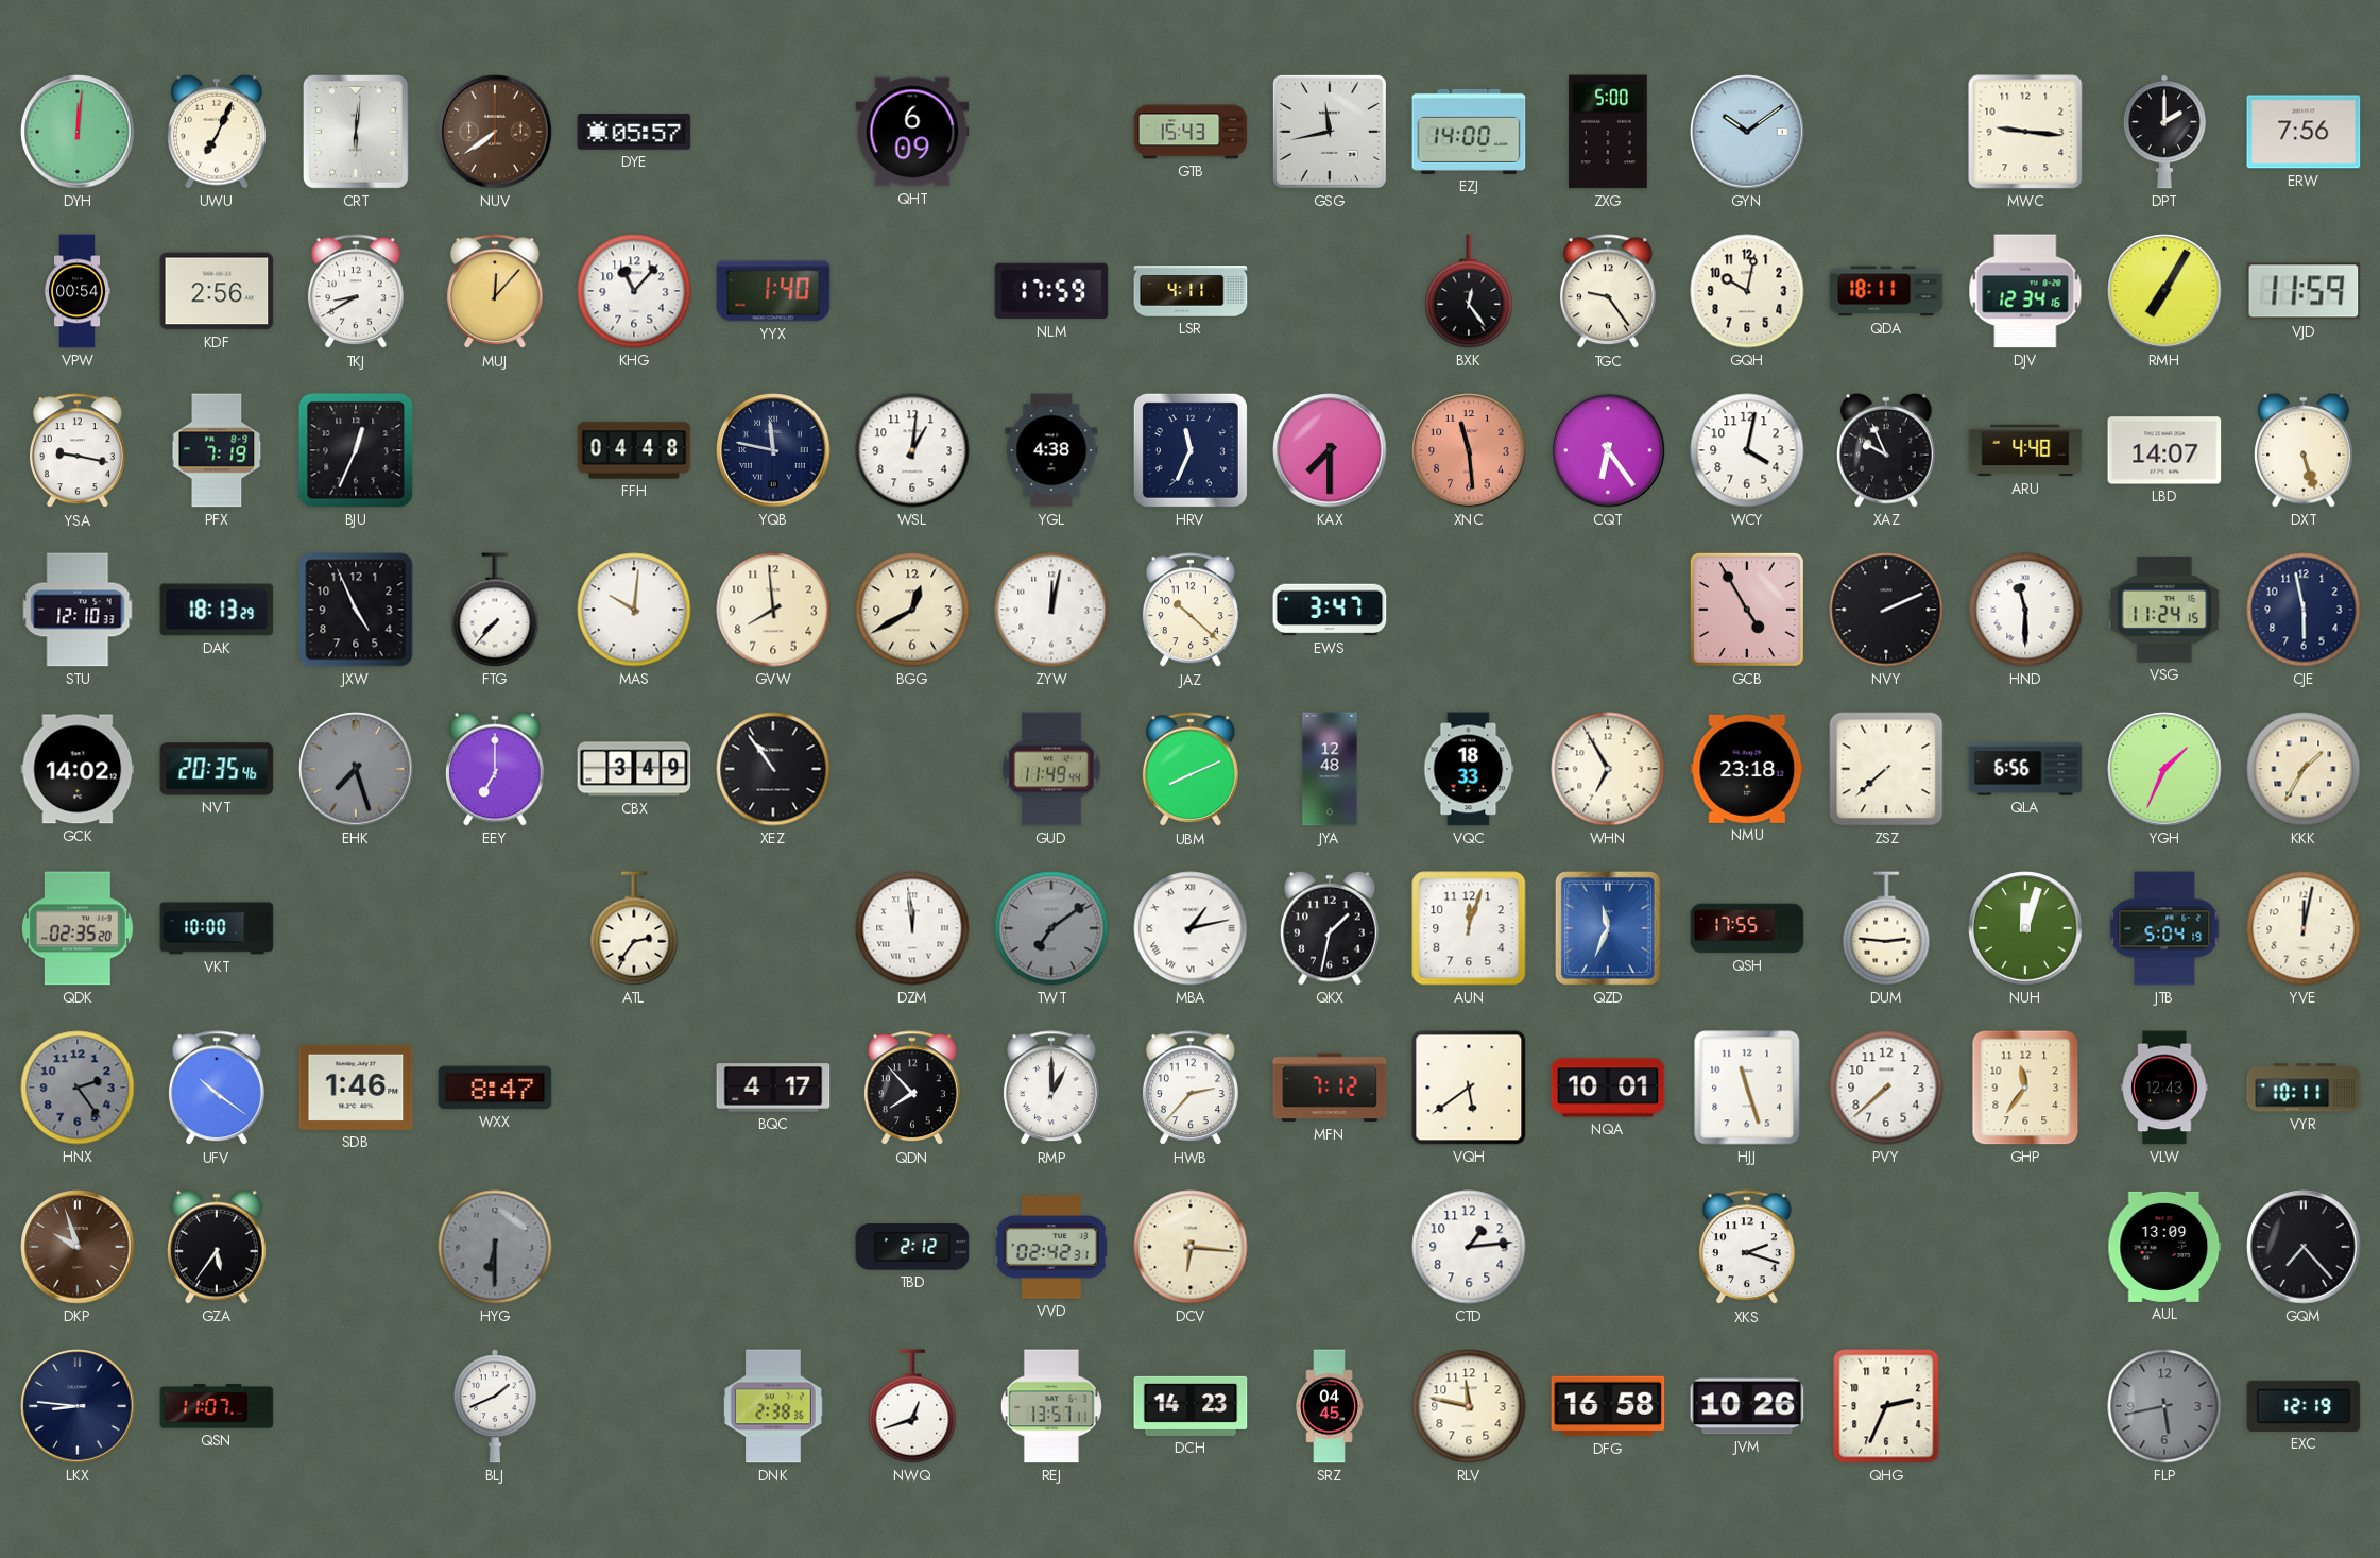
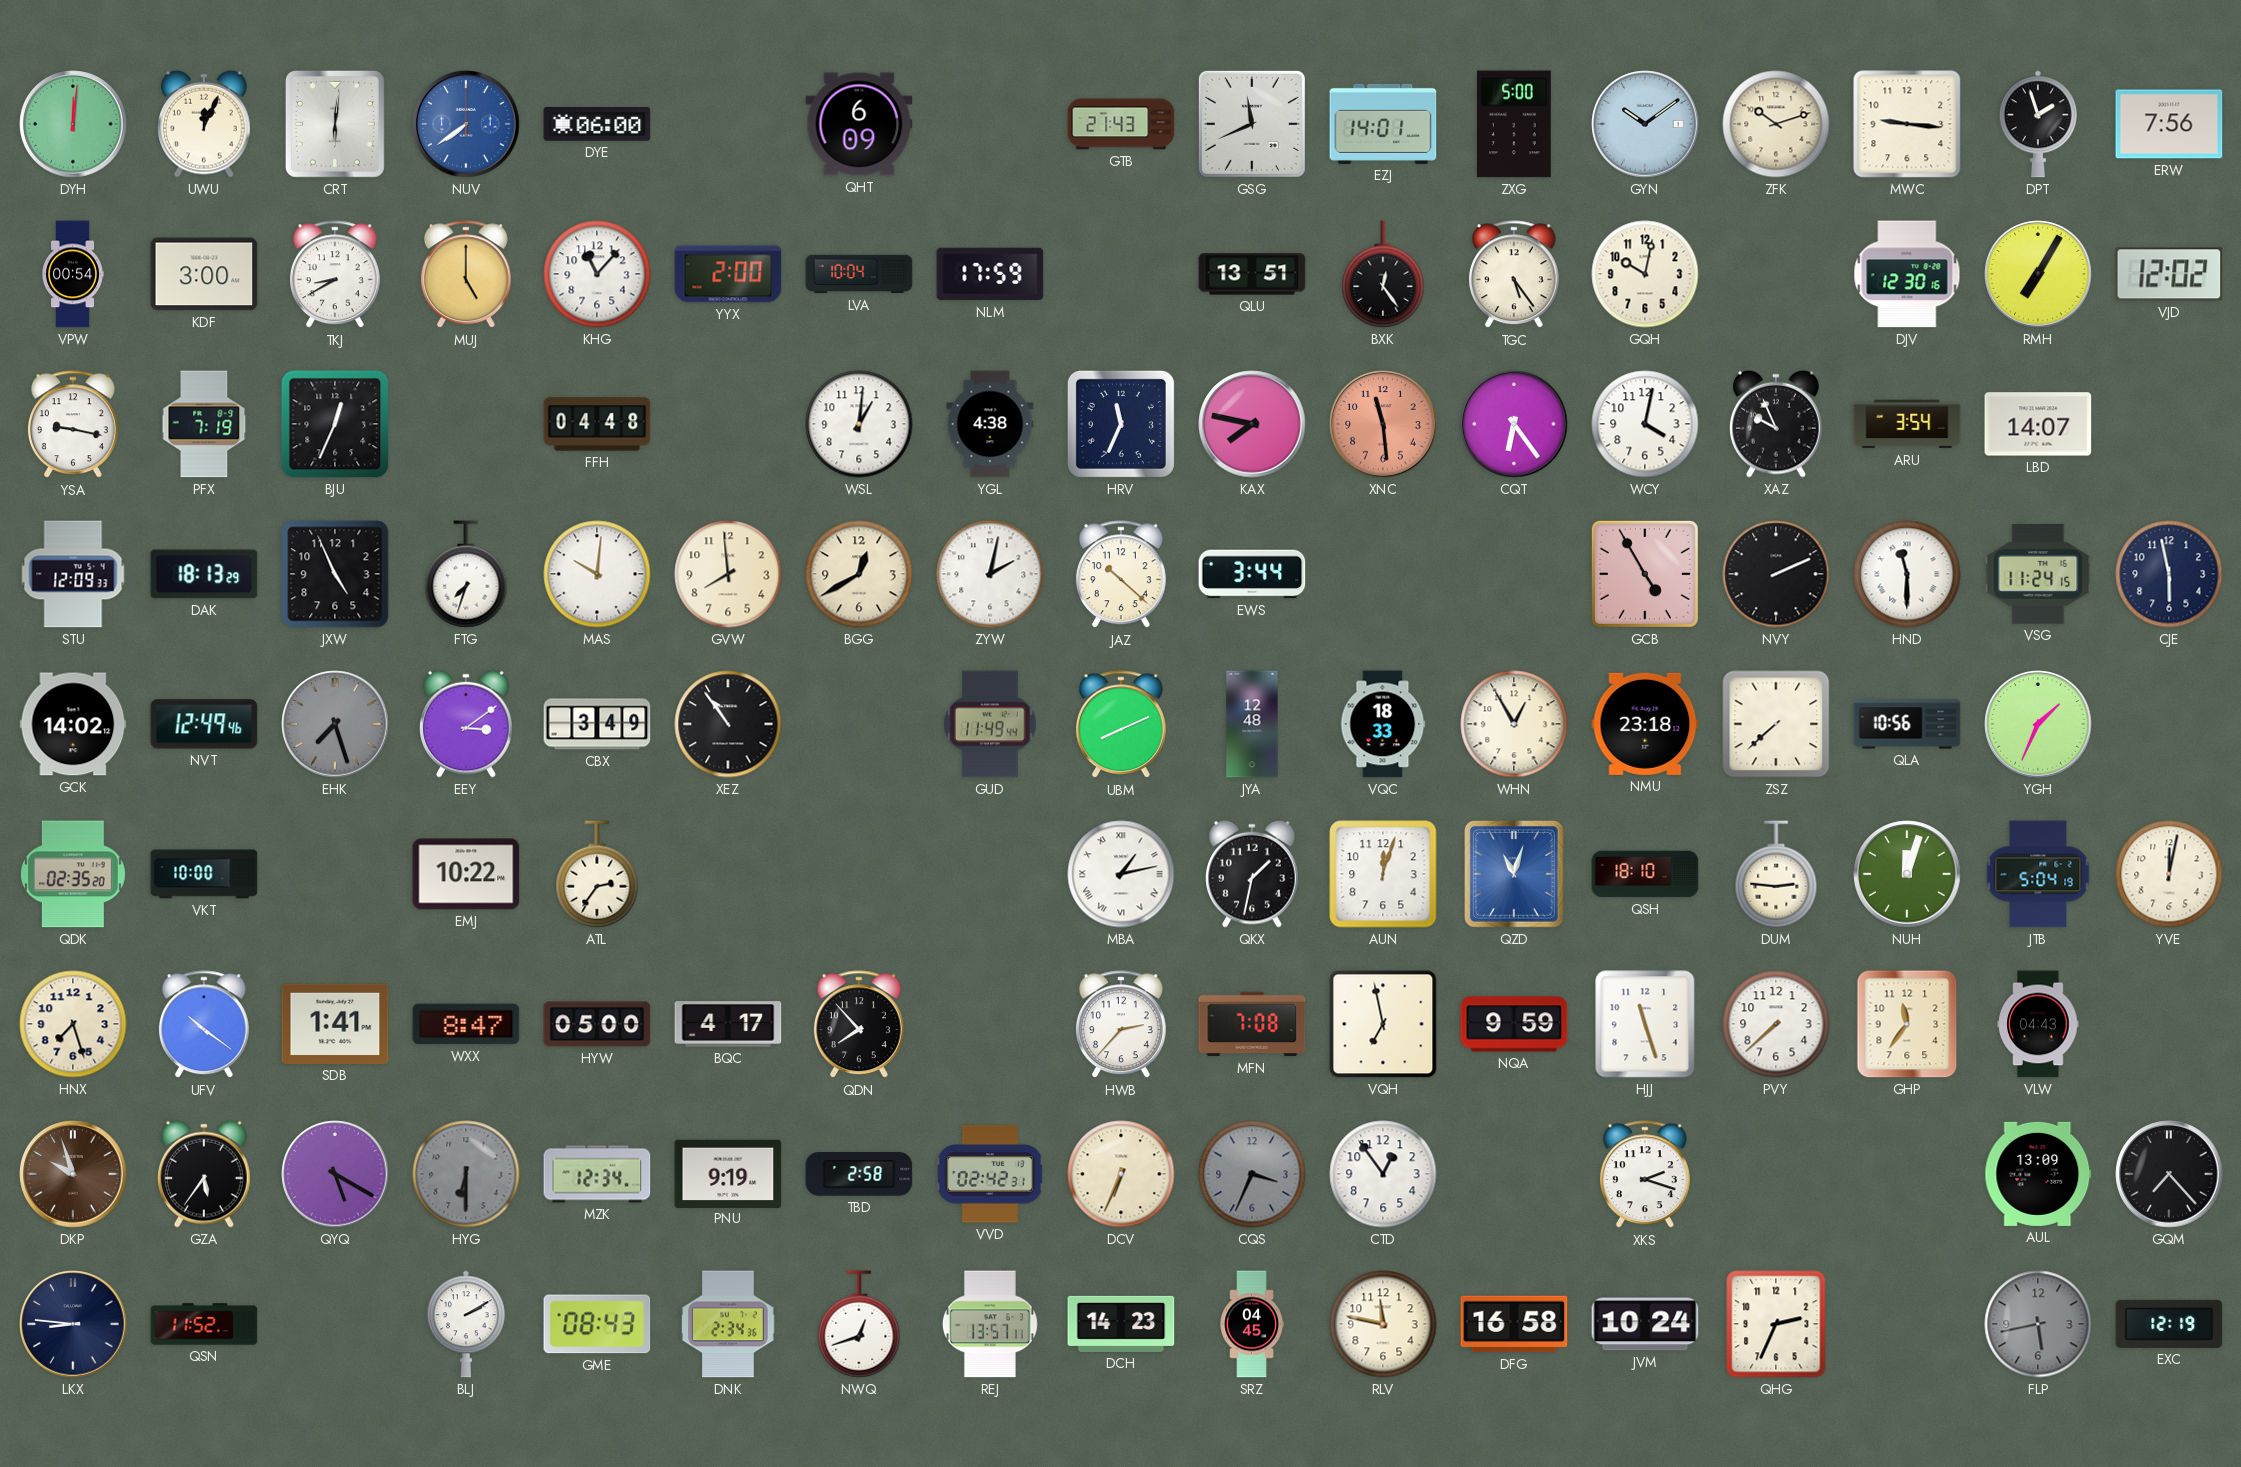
UWU: 7:04 -> 12:04 (205, 124)
NUV dial: brown -> blue (466, 124)
DYE: 05:57 -> 06:00 (597, 124)
GTB: 15:43 -> 21:43 (1121, 124)
GSG: 11:43 -> 11:41 (1252, 124)
EZJ: 14:00 -> 14:01 (1383, 124)
ZFK: none -> 10:12 (1776, 124)
DPT: 2:00 -> 1:57 (2038, 124)
KDF: 2:56 -> 3:00 (204, 274)
MUJ: 12:07 -> 5:00 (466, 275)
YYX: 1:40 -> 2:00 (728, 274)
LVA: none -> 10:04 (859, 274)
LSR: 4:11 -> none (1191, 291)
QLU: none -> 13:51 (1252, 274)
TGC: 9:24 -> 5:24 (1514, 275)
QDA: 18:11 -> none (1886, 291)
DJV: 12:34 -> 12:30 (1907, 274)
VJD: 11:59 -> 12:02 (2169, 274)
YQB: 11:47 -> none (773, 450)
KAX: 7:30 -> 7:47 (1252, 424)
ARU: 4:48 -> 3:54 (1907, 424)
DXT: 5:27 -> none (2305, 450)
STU: 12:10 -> 12:09 (73, 574)
FTG: 7:37 -> 7:33 (466, 574)
ZYW: 12:02 -> 2:02 (990, 574)
EWS: 3:47 -> 3:44 (1252, 574)
NVT: 20:35 -> 12:49 (204, 724)
EEY: 7:00 -> 3:09 (467, 724)
WHN: 6:55 -> 12:55 (1514, 724)
QLA: 6:56 -> 10:56 (1907, 724)
KKK: 1:35 -> none (2304, 769)
EMJ: none -> 10:22 (466, 874)
DZM: 11:59 -> none (912, 928)
TWT: 7:09 -> none (1051, 928)
QZD: 11:34 -> 11:03 (1514, 874)
QSH: 17:55 -> 18:10 (1645, 874)
HNX: 2:24 -> 7:27 (73, 1024)
HNX dial: grey -> cream (73, 1024)
SDB: 1:46 -> 1:41 (335, 1024)
HYW: none -> 05:00 (597, 1024)
RMP: 1:00 -> none (1051, 1089)
MFN: 7:12 -> 7:08 (1252, 1024)
VQH: 5:39 -> 6:58 (1383, 1024)
NQA: 10:01 -> 9:59 (1514, 1024)
VLW: 12:43 -> 04:43 (2038, 1024)
VYR: 10:11 -> none (2304, 1088)
QYQ: none -> 5:20 (335, 1174)
MZK: none -> 12:34 (597, 1174)
PNU: none -> 9:19 (728, 1173)
TBD: 2:12 -> 2:58 (859, 1174)
DCV: 6:16 -> 6:34 (1121, 1174)
CQS: none -> 3:34 (1252, 1174)
CTD: 1:14 -> 12:54 (1383, 1174)
QSN: 11:07 -> 11:52 (204, 1324)
BLJ: 1:41 -> 2:10 (466, 1324)
GME: none -> 08:43 (597, 1324)
DNK: 2:38 -> 2:34 (728, 1324)
JVM: 10:26 -> 10:24 (1645, 1324)
